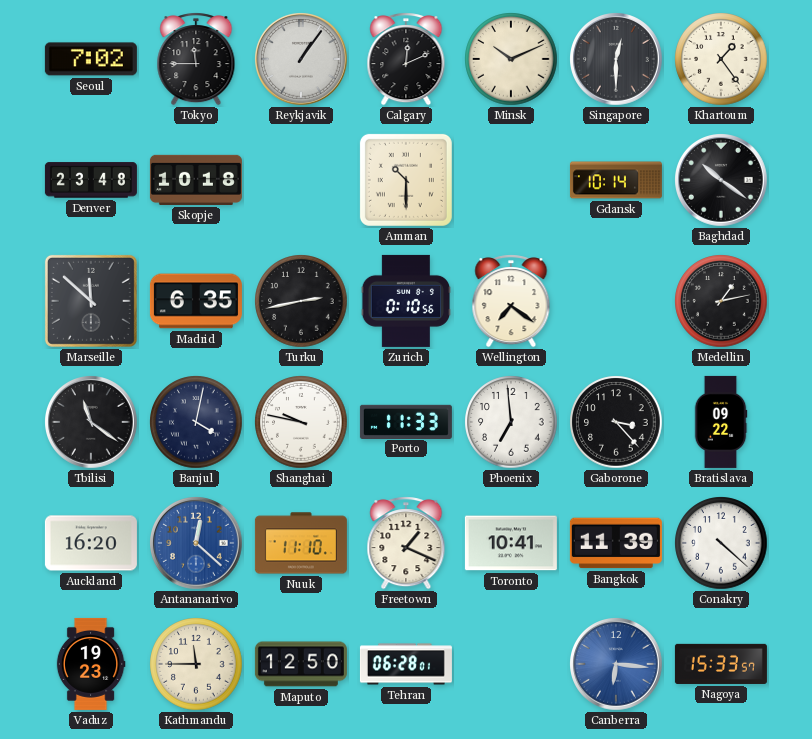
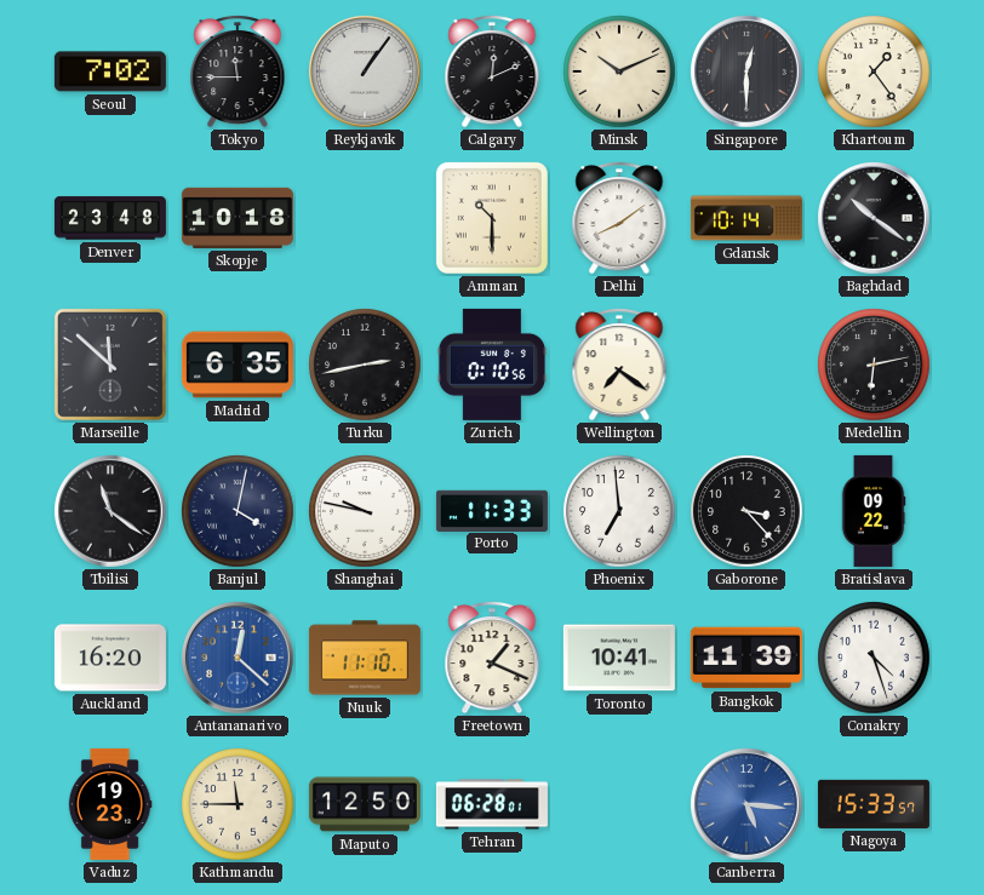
Delhi: none -> 8:09 (619, 218)
Medellin: 1:13 -> 6:13 (874, 365)
Conakry: 4:22 -> 4:27 (874, 658)
Canberra: 6:16 -> 5:16 (748, 805)
